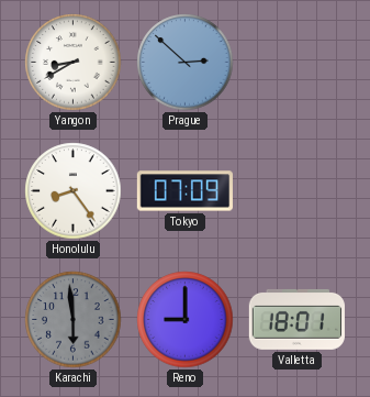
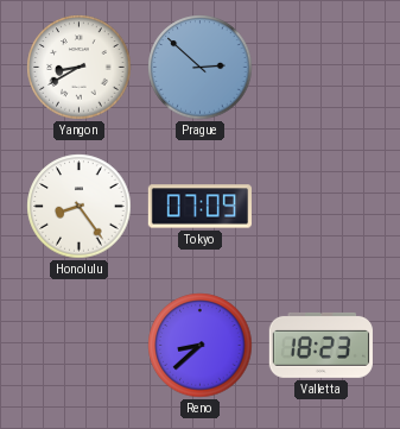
Karachi: 5:59 -> none (74, 320)
Reno: 9:00 -> 8:38 (201, 346)
Valletta: 18:01 -> 18:23 (320, 345)
